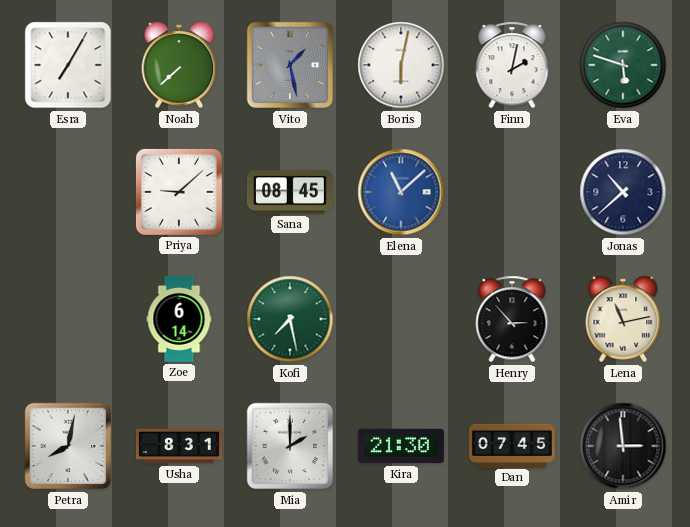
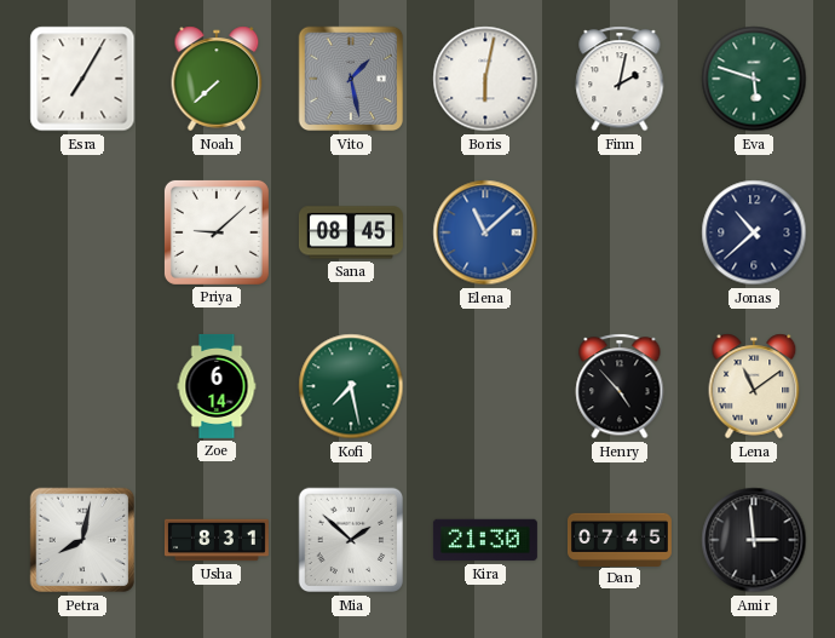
Henry: 2:53 -> 4:53 (620, 386)
Lena: 11:13 -> 11:09 (754, 386)
Mia: 2:00 -> 1:52 (351, 540)
